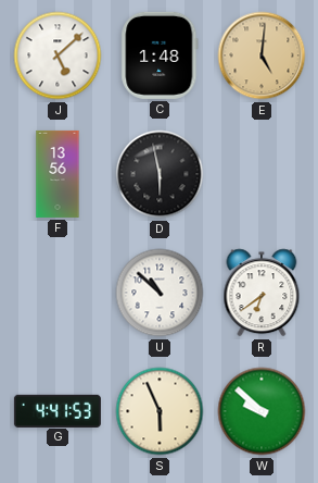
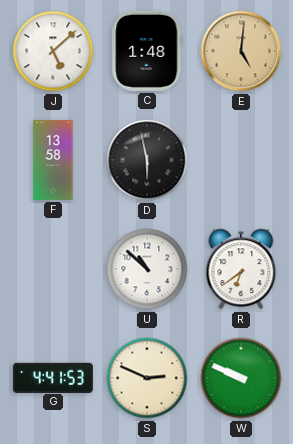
F: 13:56 -> 13:58 (53, 160)
S: 5:56 -> 2:49 (147, 378)
W: 9:52 -> 9:49 (241, 378)
